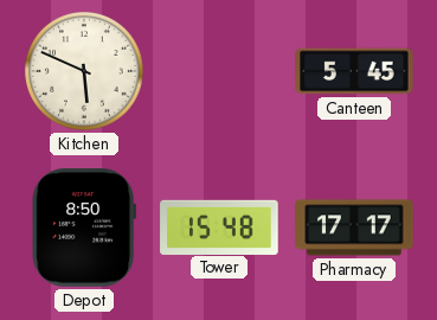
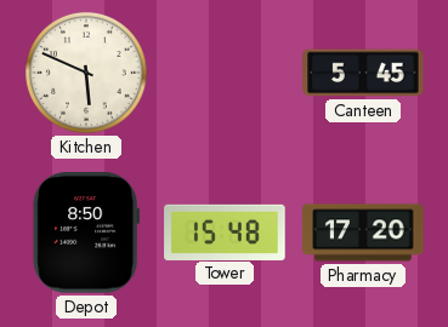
Pharmacy: 17:17 -> 17:20 (363, 233)
